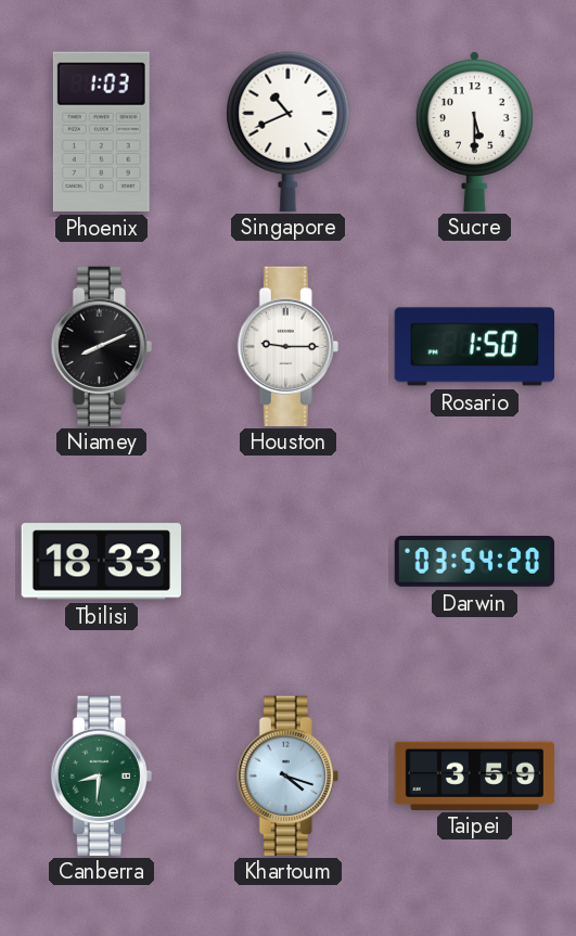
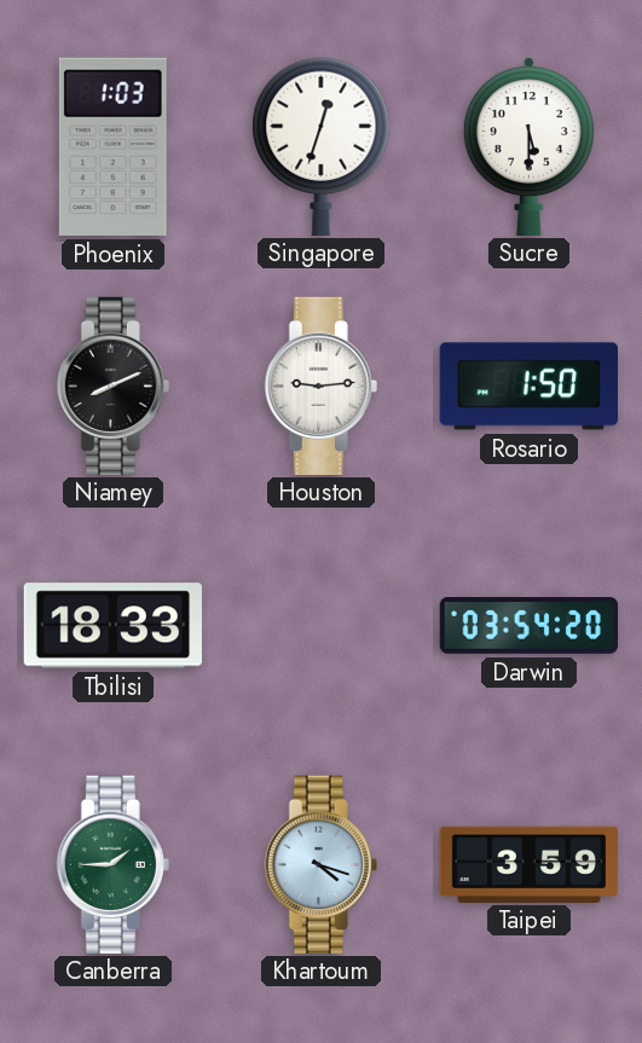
Singapore: 10:41 -> 12:33 (322, 146)
Houston: 9:15 -> 9:14 (320, 386)
Canberra: 8:31 -> 1:45 (112, 864)
